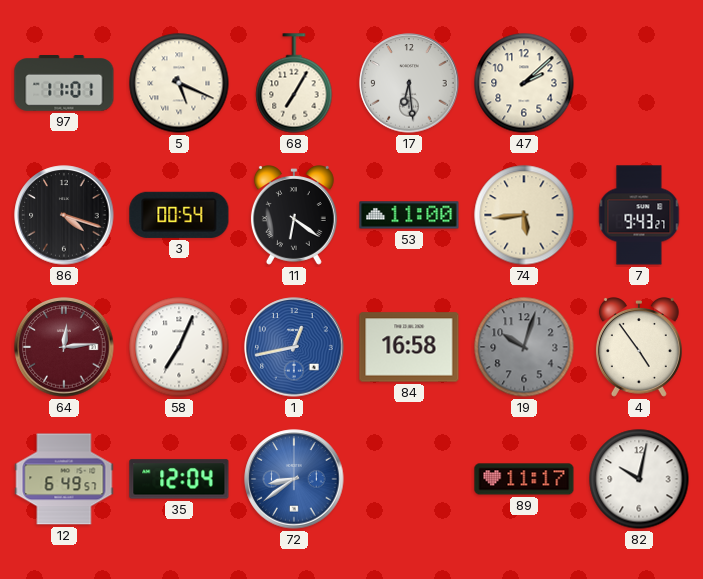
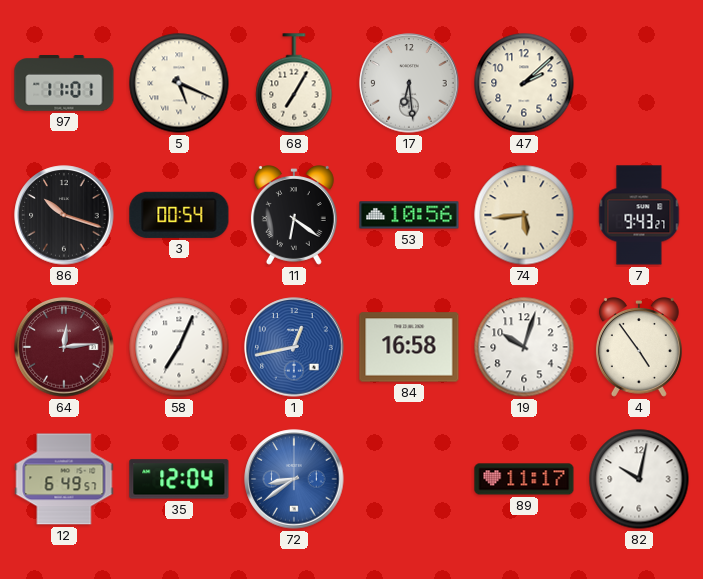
86: 4:18 -> 10:18 (64, 215)
53: 11:00 -> 10:56 (409, 215)
19 dial: grey -> white (524, 347)
